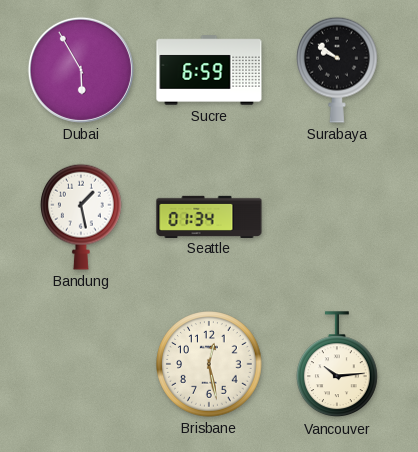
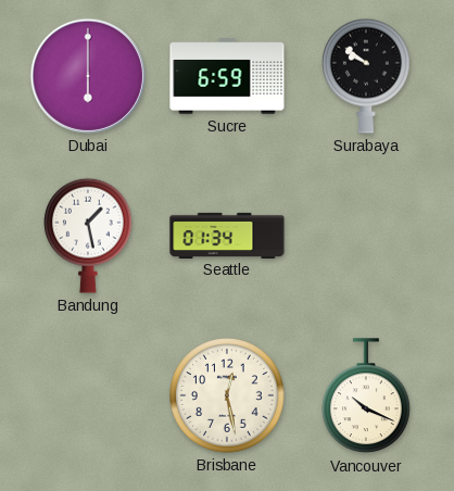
Dubai: 5:55 -> 6:00 (88, 76)
Vancouver: 10:14 -> 10:19 (367, 396)
